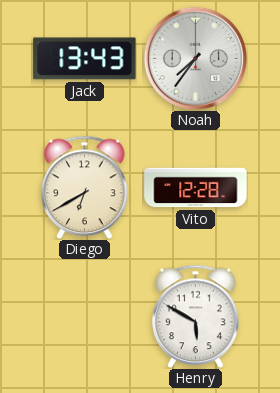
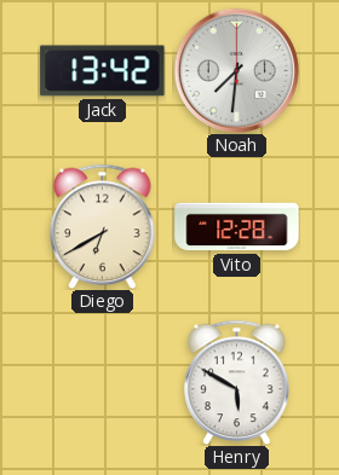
Jack: 13:43 -> 13:42 (103, 71)
Noah: 7:36 -> 7:31 (236, 70)
